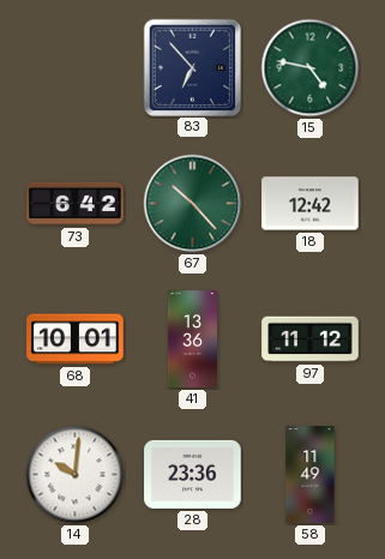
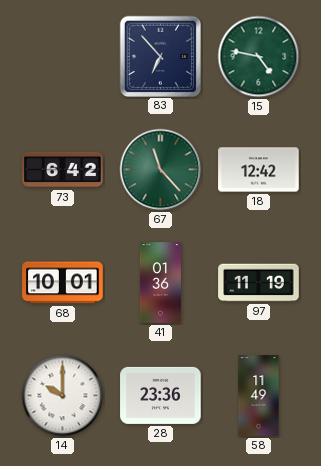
67: 10:23 -> 11:23 (161, 170)
41: 13:36 -> 01:36 (160, 283)
97: 11:12 -> 11:19 (259, 283)
14: 10:01 -> 10:00 (63, 396)
